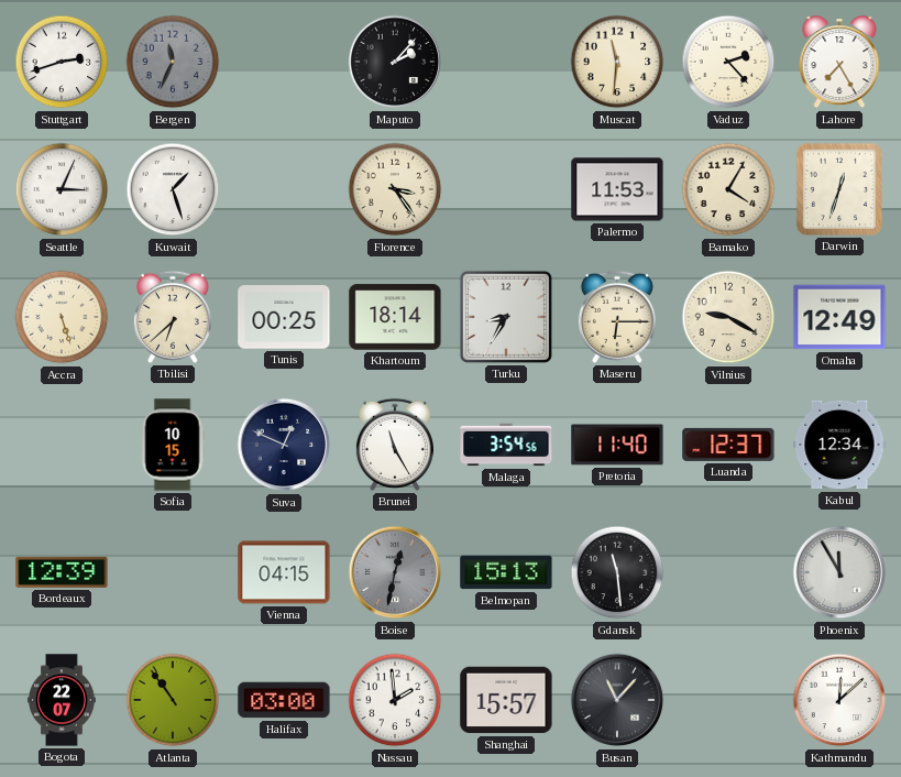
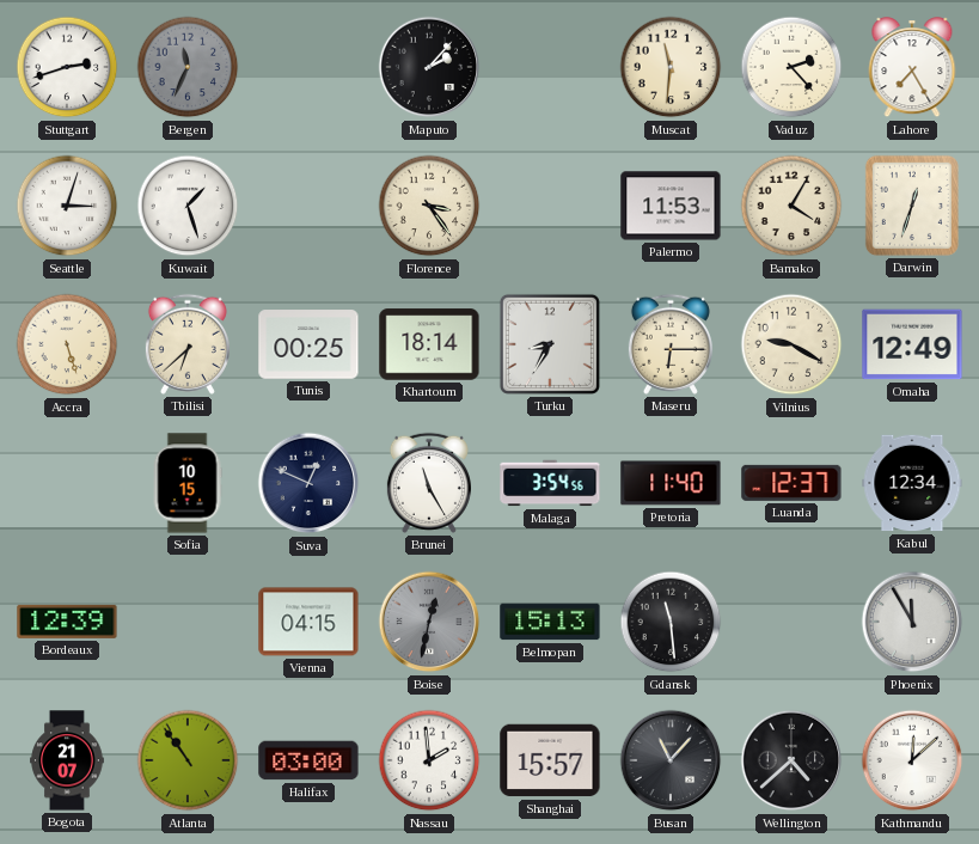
Seattle: 3:04 -> 3:03 (67, 206)
Bogota: 22:07 -> 21:07 (67, 760)
Wellington: none -> 4:38 (791, 760)
